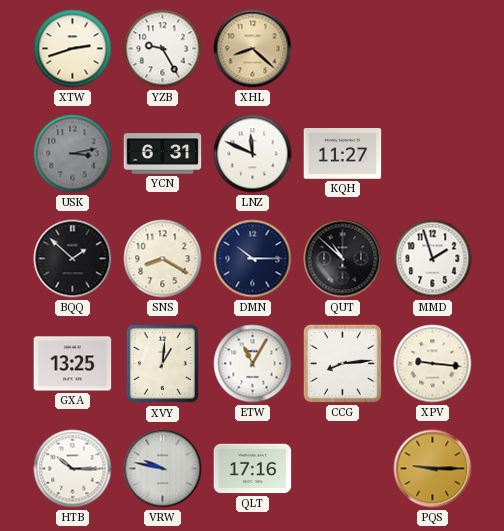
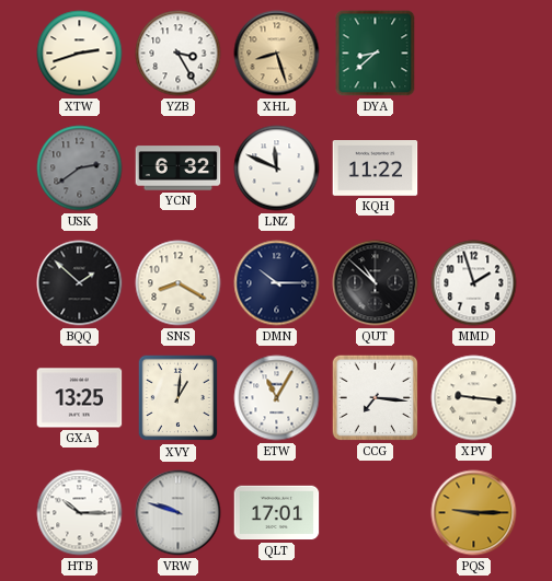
YZB: 9:25 -> 3:25 (179, 54)
XHL: 8:22 -> 8:27 (277, 54)
DYA: none -> 8:38 (376, 54)
USK: 3:13 -> 2:39 (80, 169)
YCN: 6:31 -> 6:32 (179, 169)
KQH: 11:27 -> 11:22 (376, 169)
CCG: 8:14 -> 7:16 (375, 397)
VRW: 9:47 -> 9:48 (179, 513)
QLT: 17:16 -> 17:01 (277, 513)
